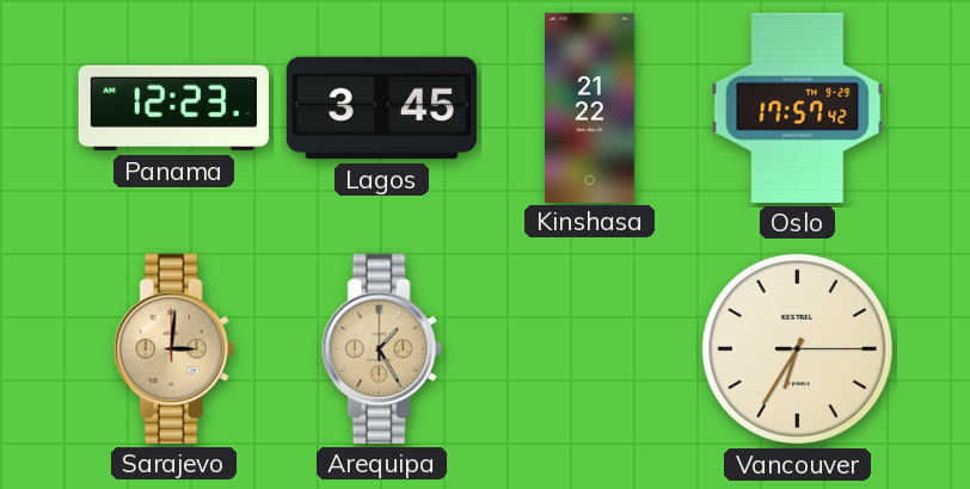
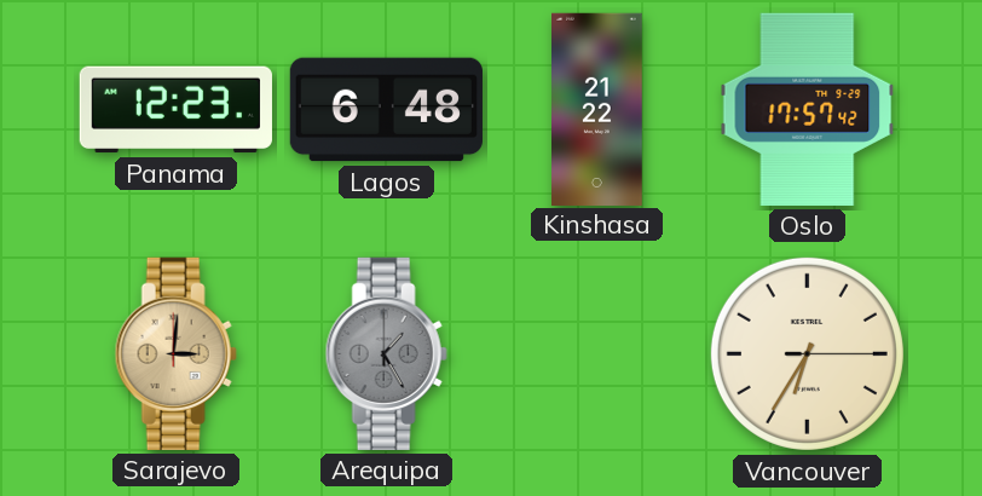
Lagos: 3:45 -> 6:48 (386, 110)
Arequipa dial: champagne -> grey (386, 353)
